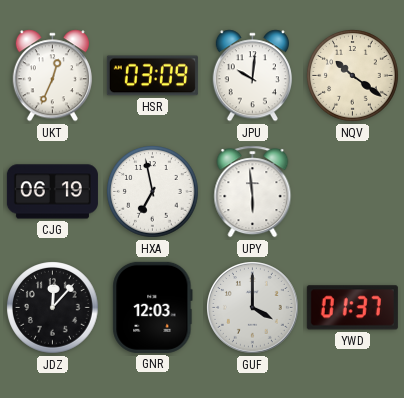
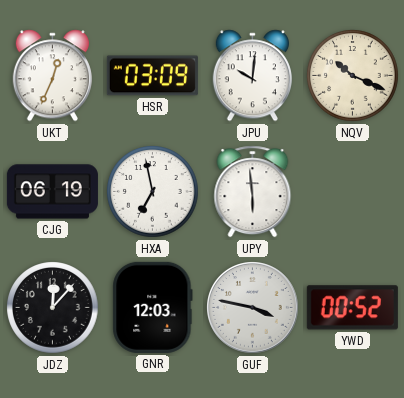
NQV: 10:21 -> 10:19 (353, 76)
GUF: 4:00 -> 3:47 (253, 308)
YWD: 01:37 -> 00:52 (352, 308)
